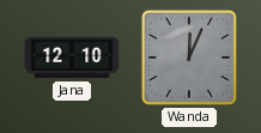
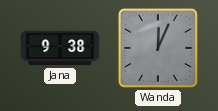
Jana: 12:10 -> 9:38 (60, 48)
